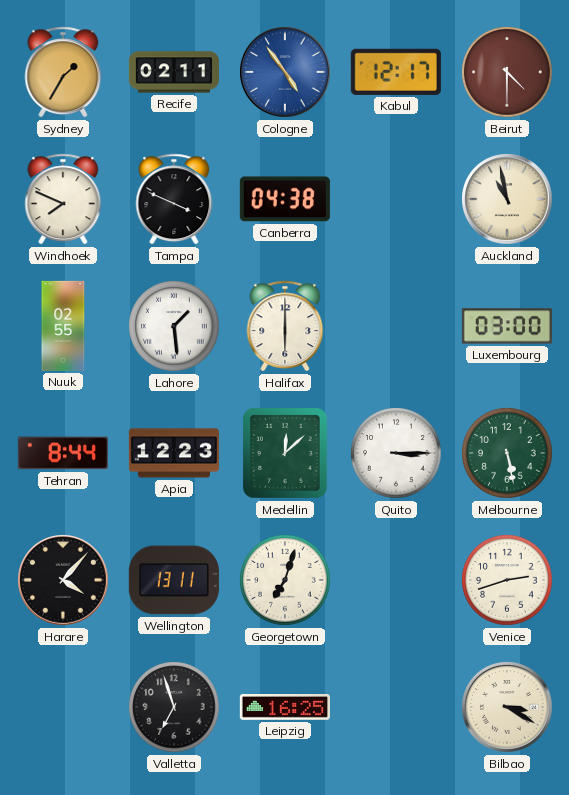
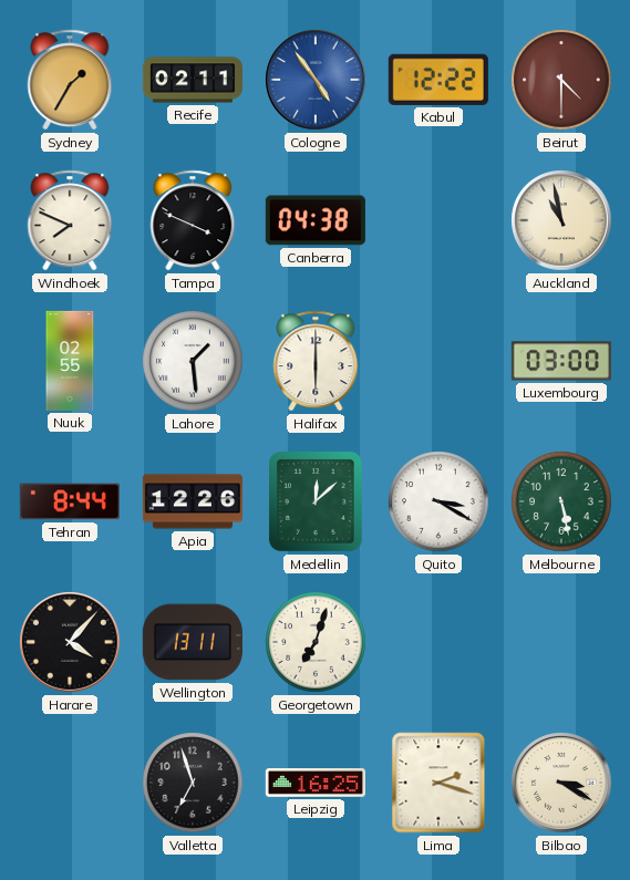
Kabul: 12:17 -> 12:22 (438, 80)
Apia: 12:23 -> 12:26 (193, 501)
Quito: 3:15 -> 3:20 (438, 501)
Venice: 2:42 -> none (507, 580)
Lima: none -> 2:18 (438, 783)
